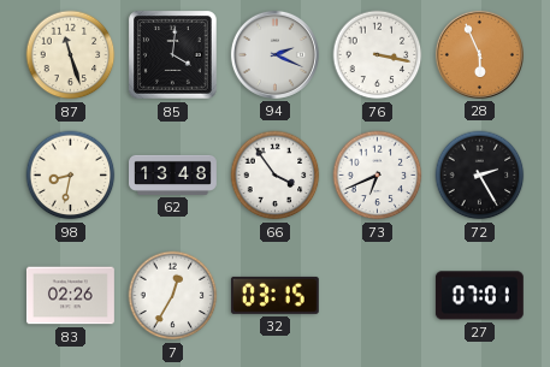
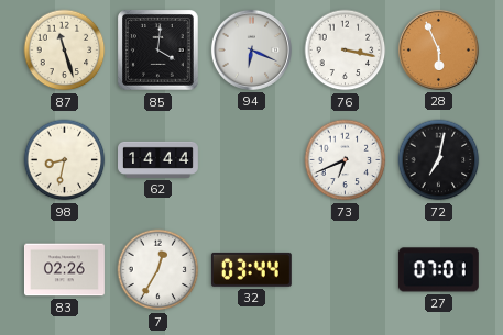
94: 2:19 -> 6:19 (251, 49)
62: 13:48 -> 14:44 (158, 159)
66: 3:54 -> none (276, 176)
72: 2:25 -> 7:02 (439, 160)
32: 03:15 -> 03:44 (251, 269)
